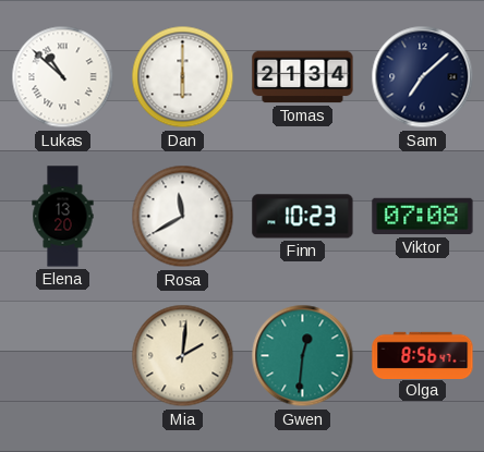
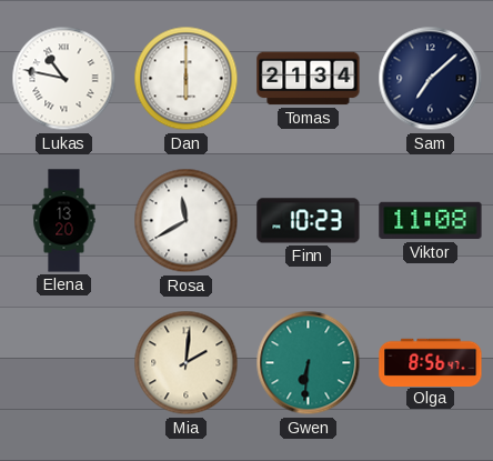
Lukas: 10:52 -> 10:47 (64, 79)
Viktor: 07:08 -> 11:08 (431, 221)
Gwen: 12:31 -> 6:31 (309, 363)
